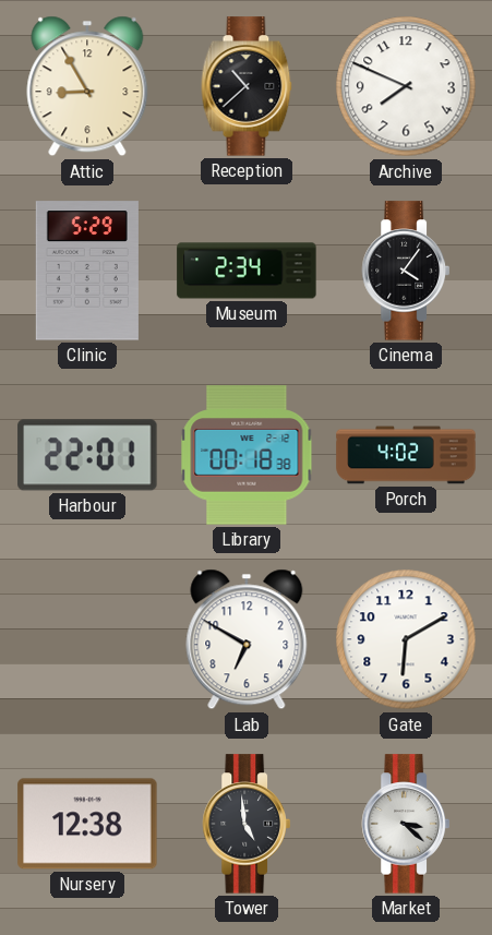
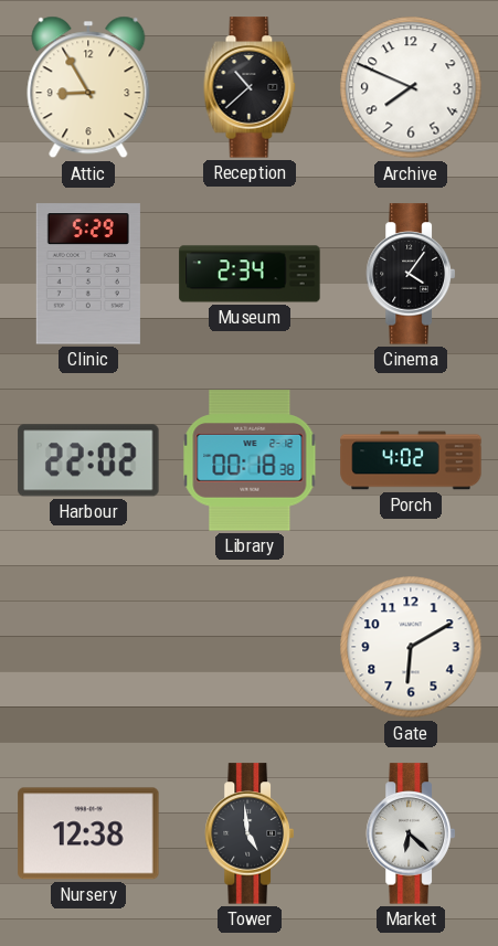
Harbour: 22:01 -> 22:02 (88, 460)
Lab: 6:50 -> none (247, 639)
Market: 3:22 -> 6:22 (411, 833)
